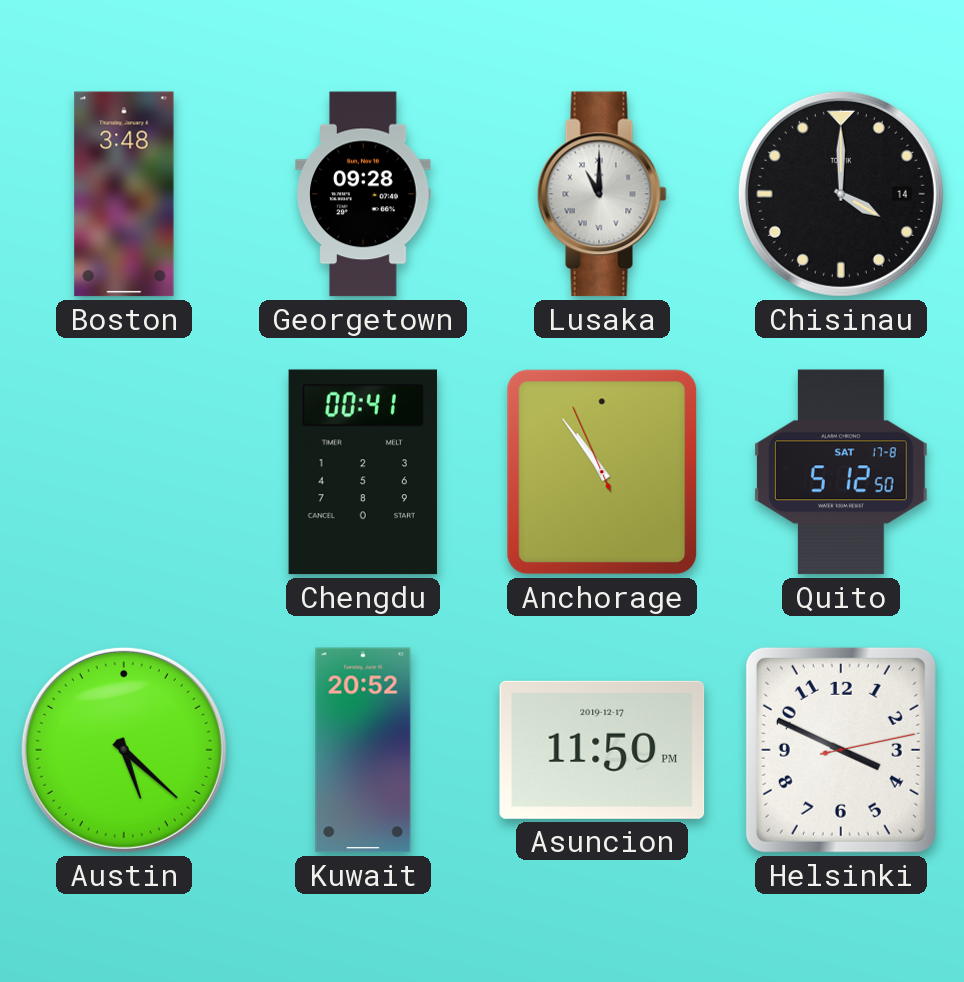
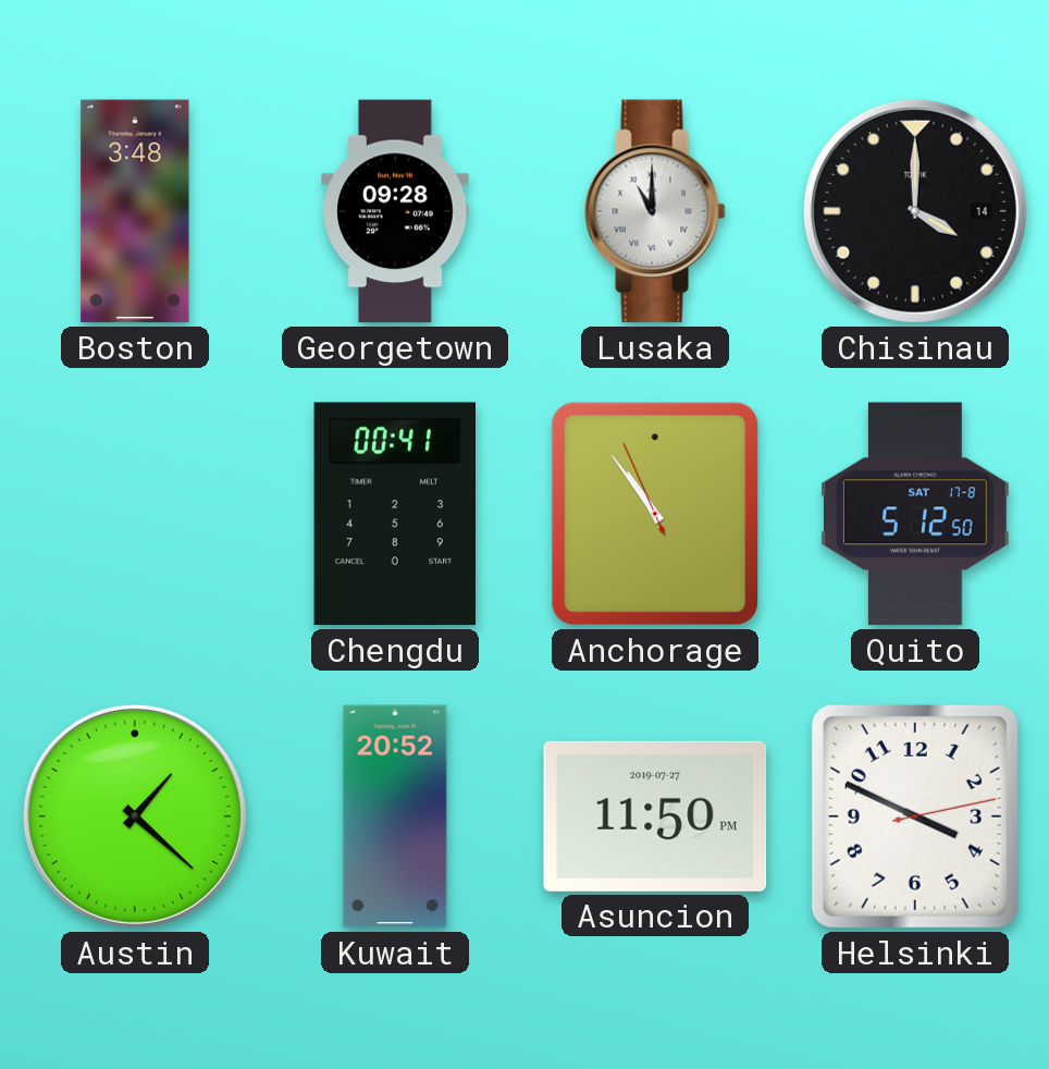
Austin: 5:22 -> 1:22 (135, 816)
Asuncion date: 2019-12-17 -> 2019-07-27 (655, 816)
